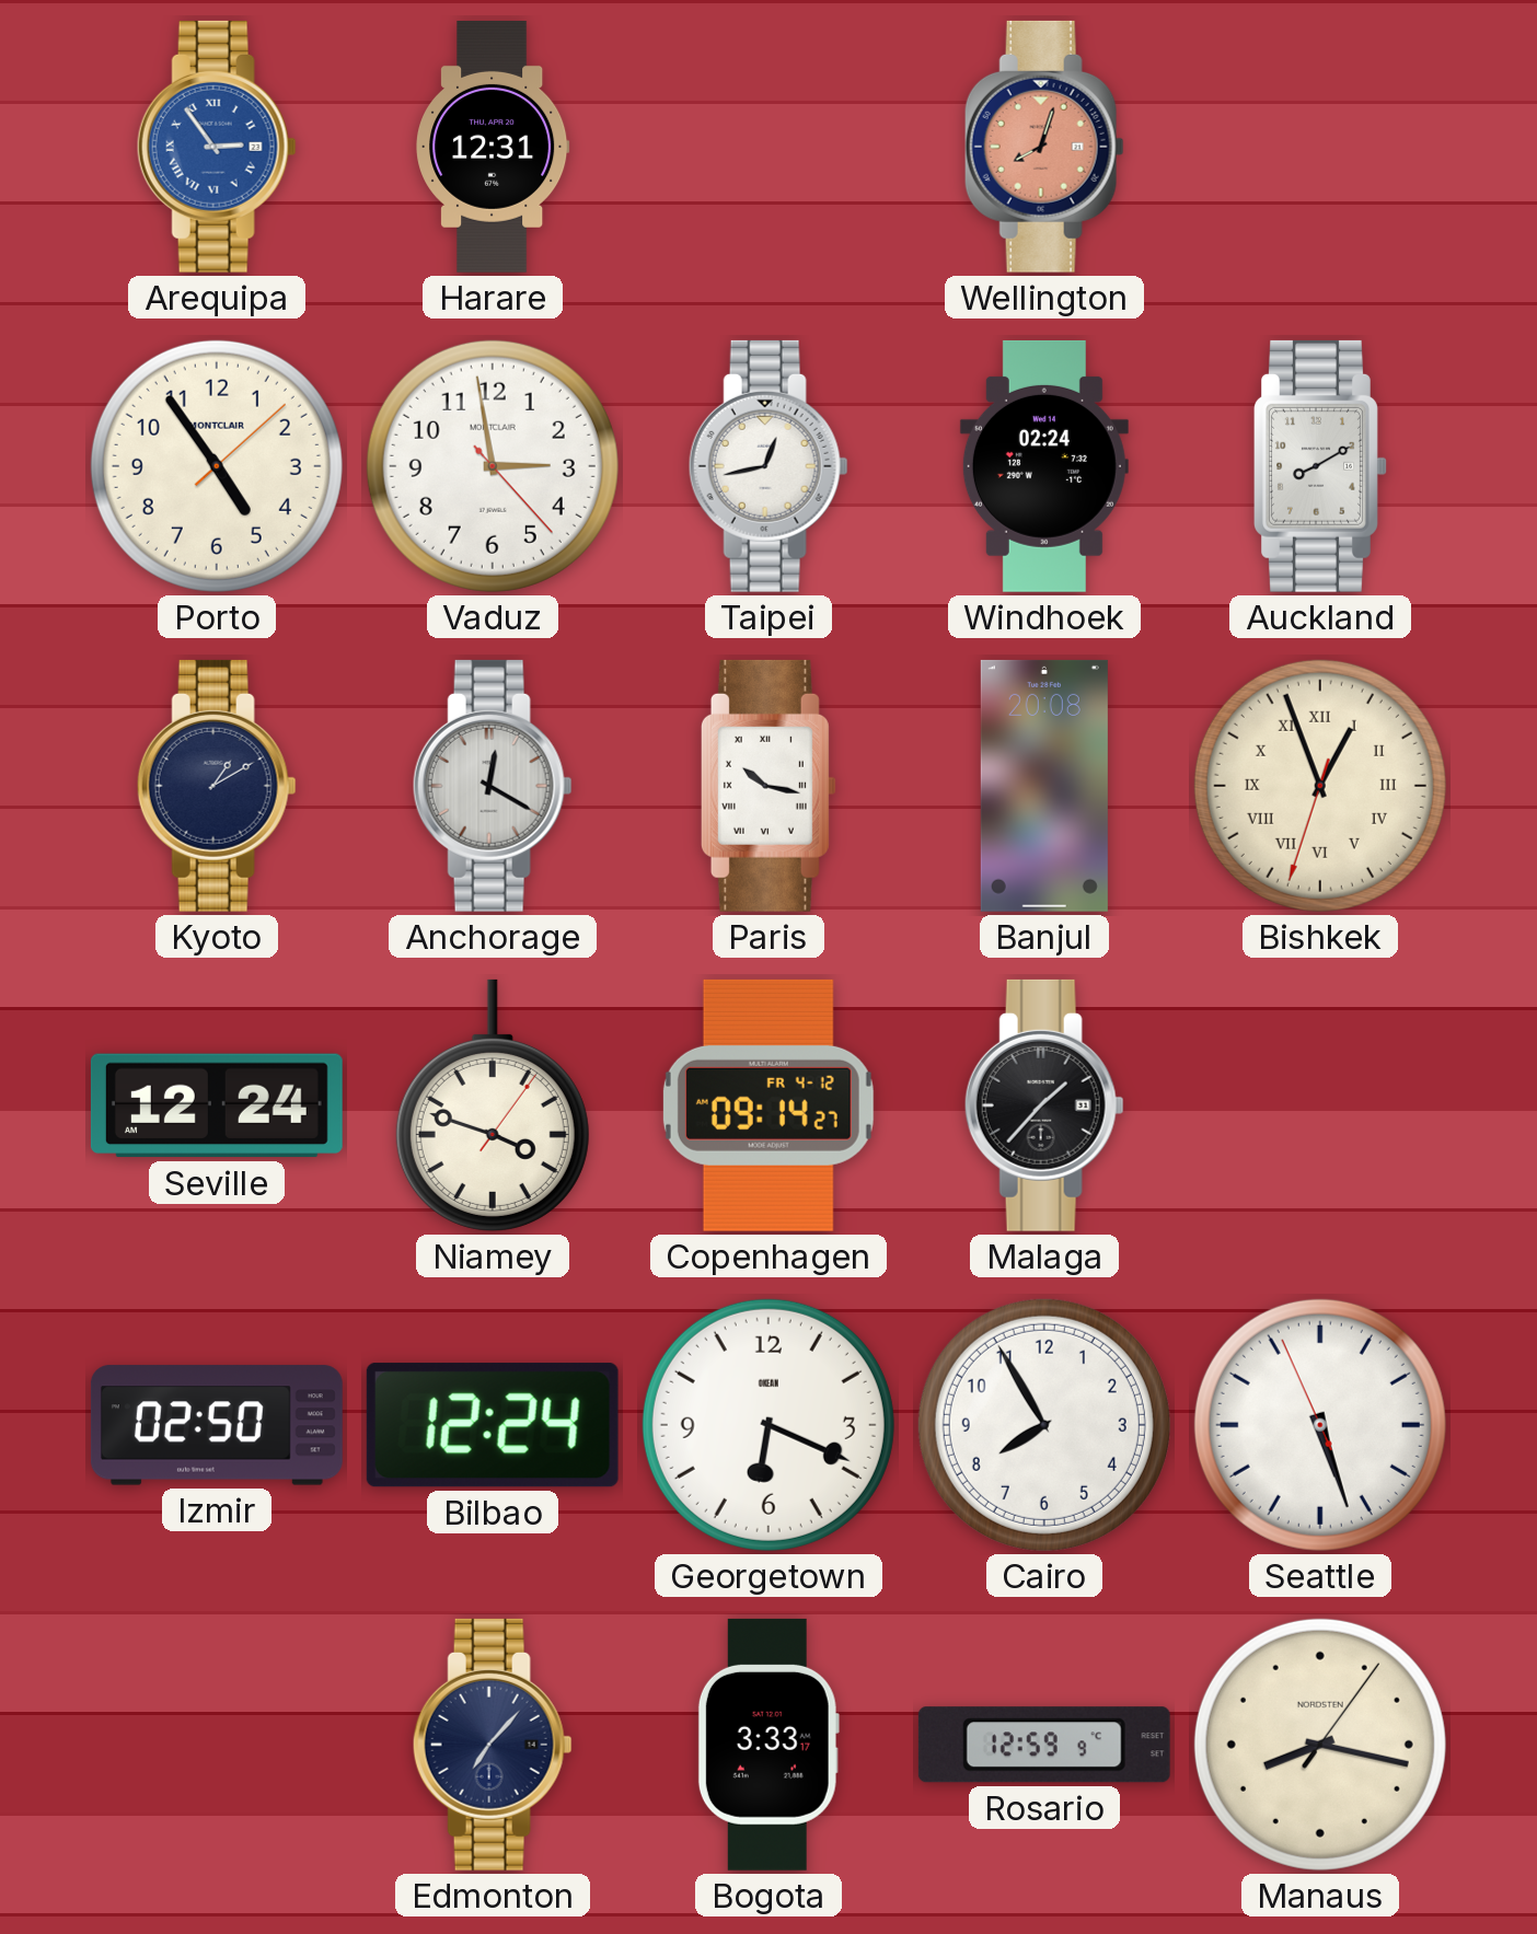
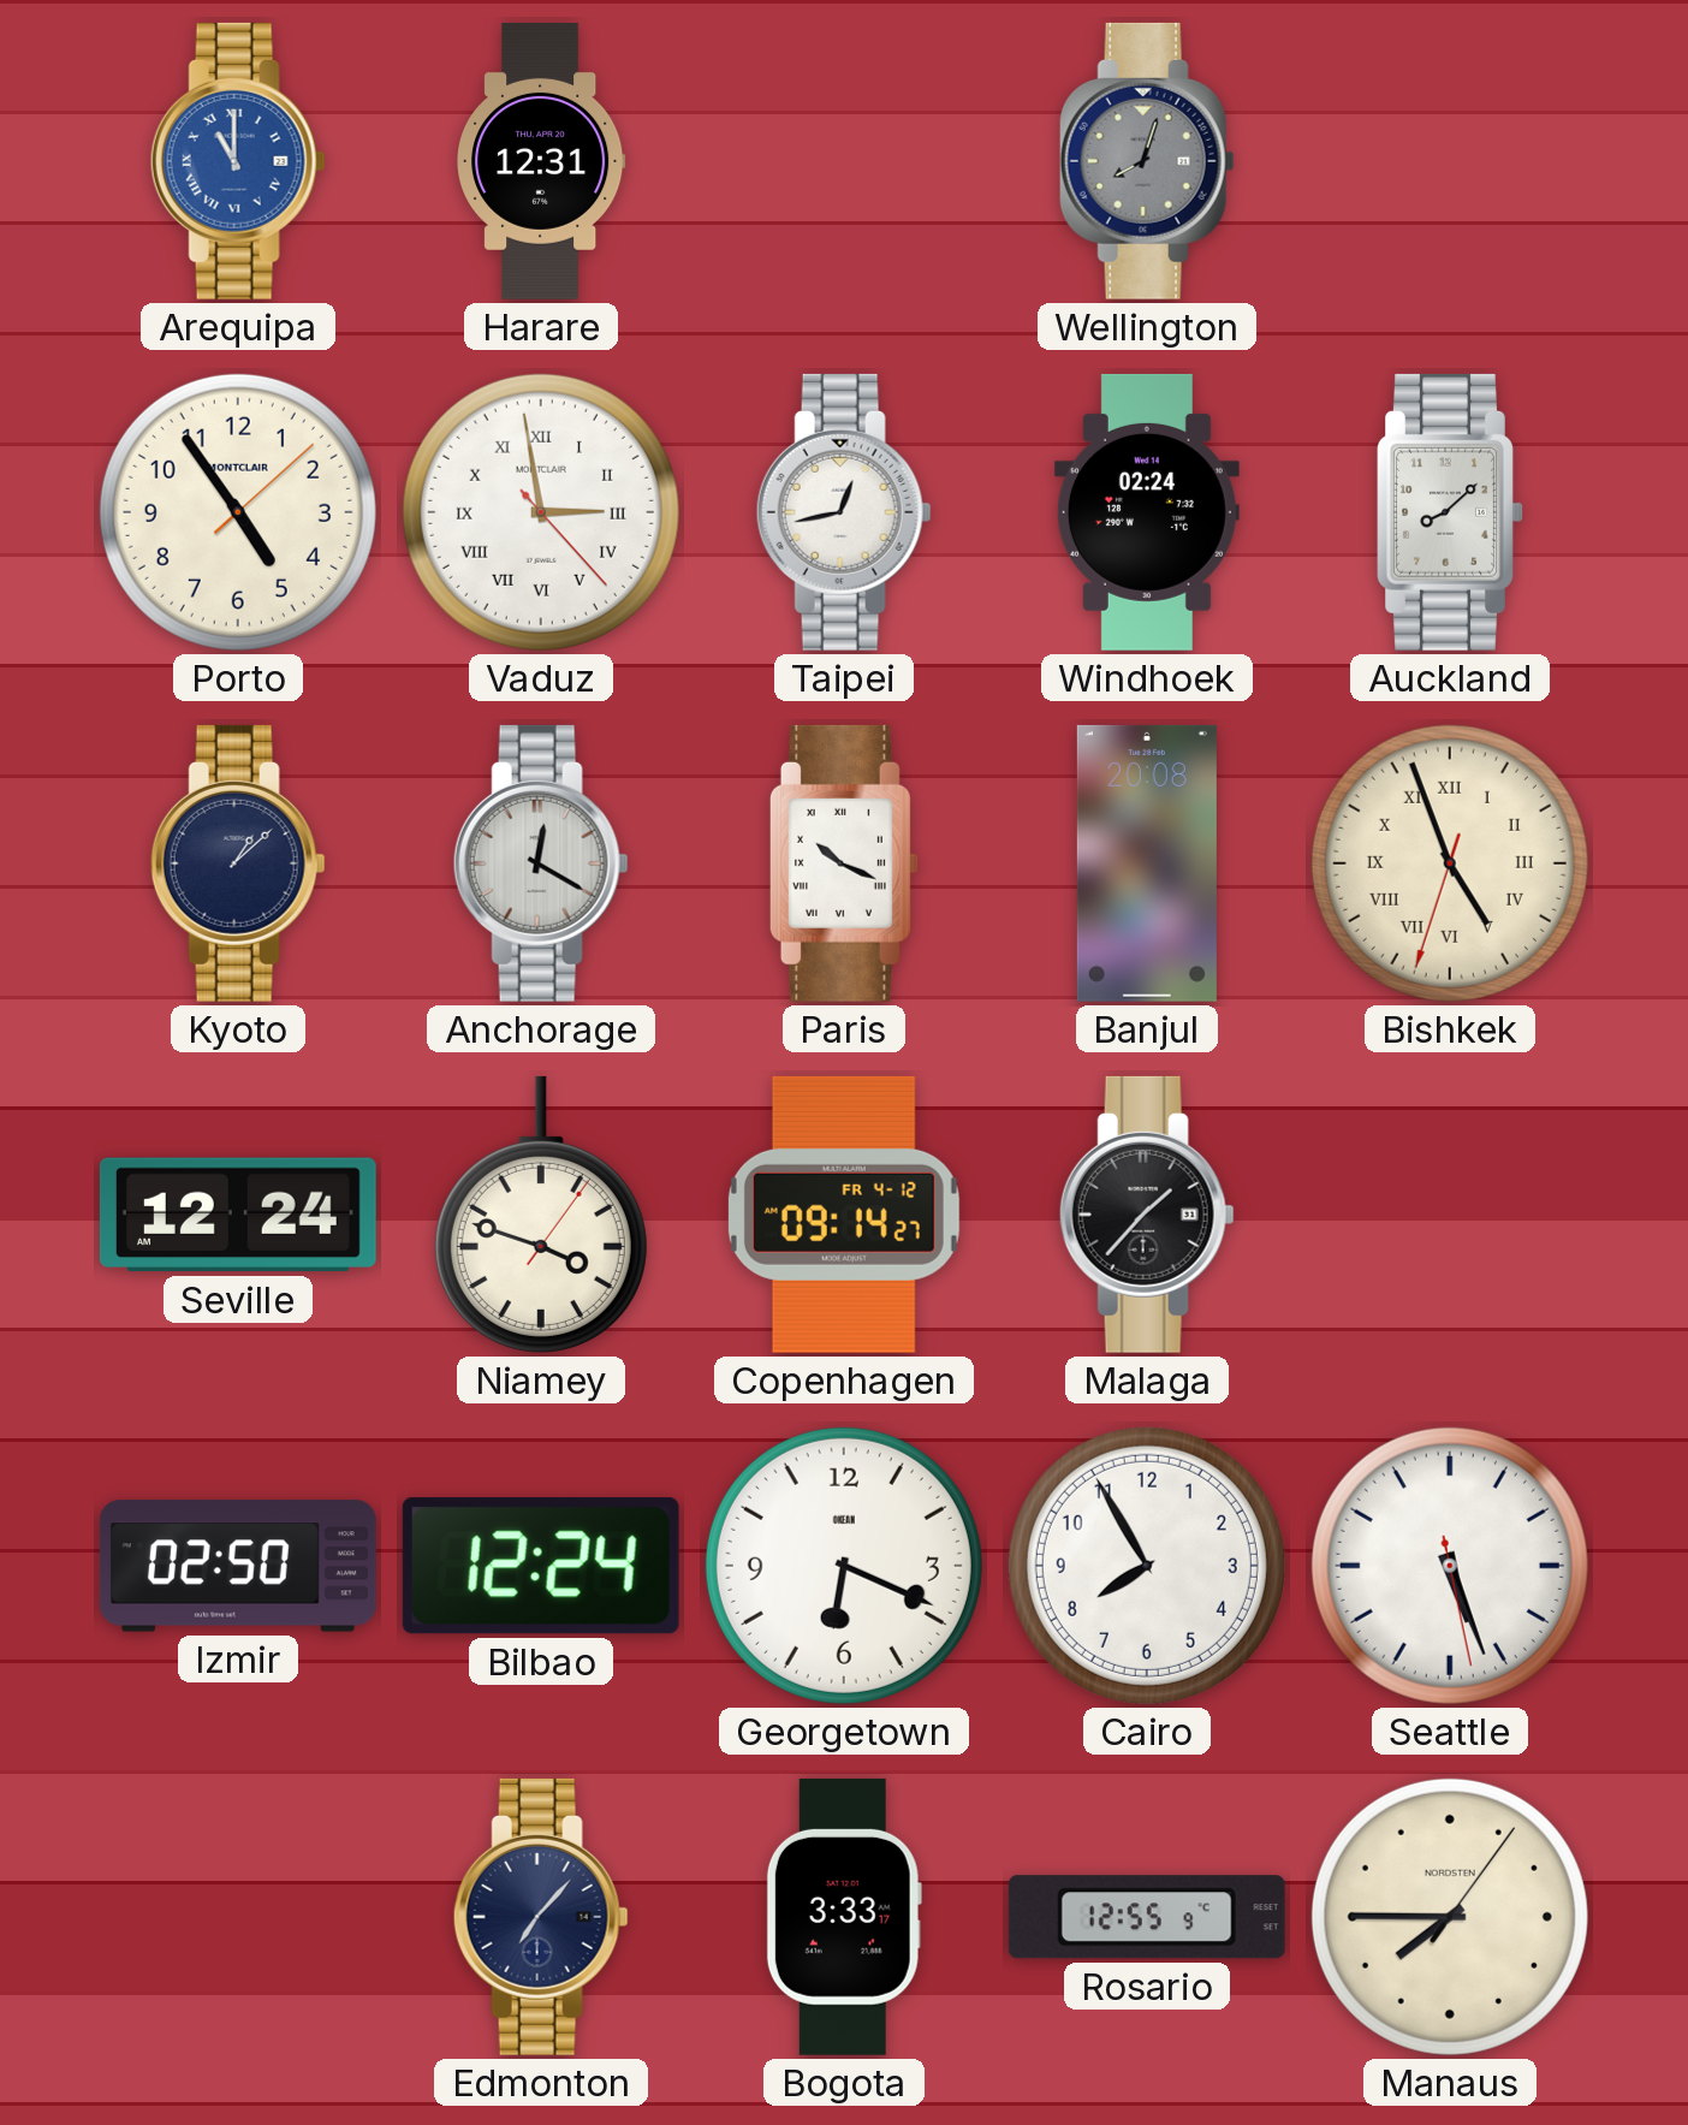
Arequipa: 2:54 -> 11:00 (238, 161)
Wellington dial: salmon -> grey (1147, 161)
Vaduz numerals: Arabic -> Roman (541, 512)
Auckland: 8:10 -> 8:08 (1450, 512)
Kyoto: 1:10 -> 1:08 (238, 863)
Paris: 10:17 -> 10:19 (844, 863)
Bishkek: 12:56 -> 4:56 (1450, 863)
Seattle: 5:26:56 -> 5:26:28 (1450, 1566)
Rosario: 12:59 -> 12:55 (1147, 1917)
Manaus: 8:17 -> 7:45 (1450, 1917)
